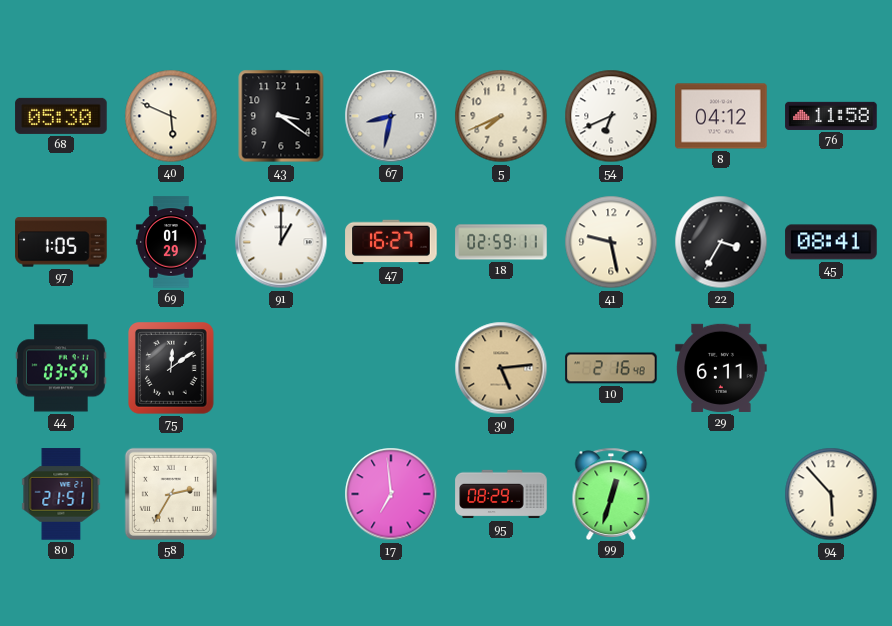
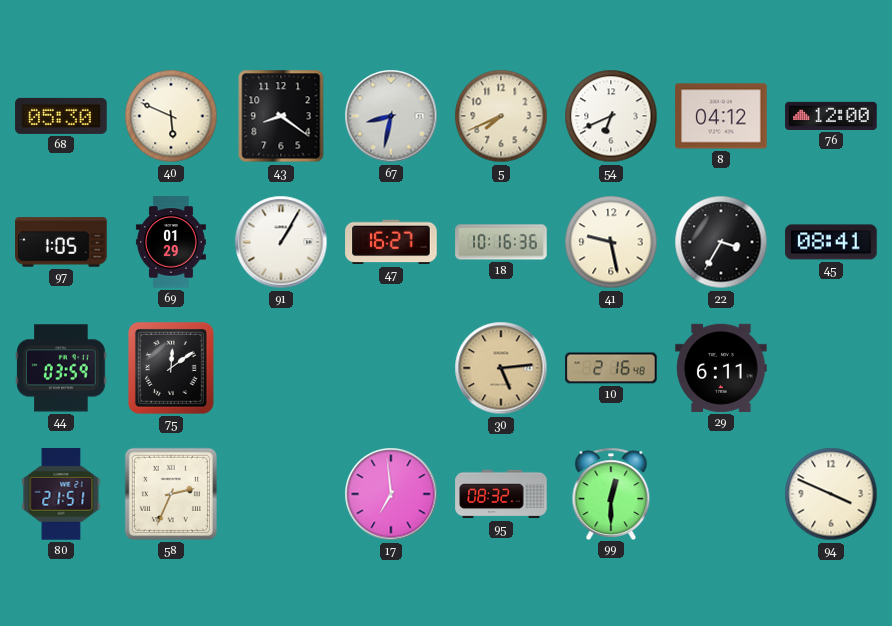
43: 3:21 -> 8:21 (281, 116)
76: 11:58 -> 12:00 (831, 116)
91: 1:00 -> 1:05 (281, 242)
18: 02:59 -> 10:16 (501, 242)
58: 2:35 -> 2:34 (171, 494)
95: 08:29 -> 08:32 (501, 494)
99: 12:33 -> 12:30 (611, 493)
94: 5:53 -> 3:49 (831, 494)
